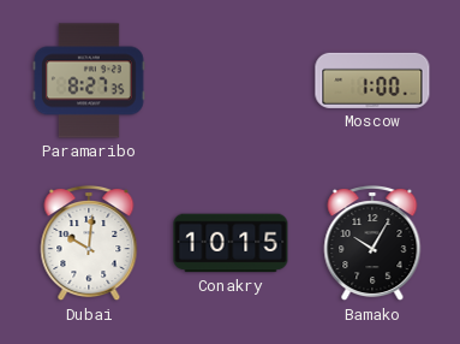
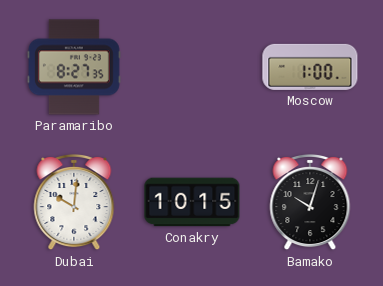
Bamako: 10:05 -> 10:03 (310, 202)
